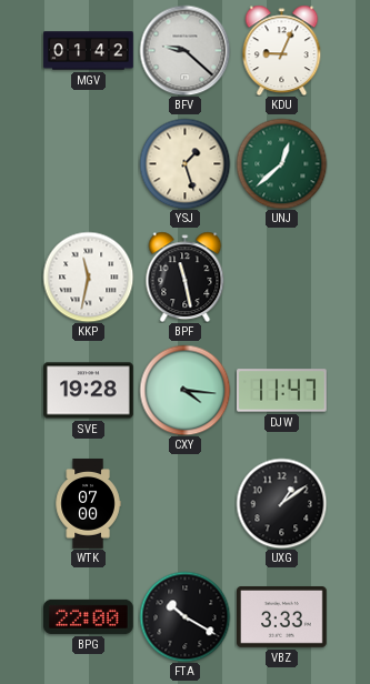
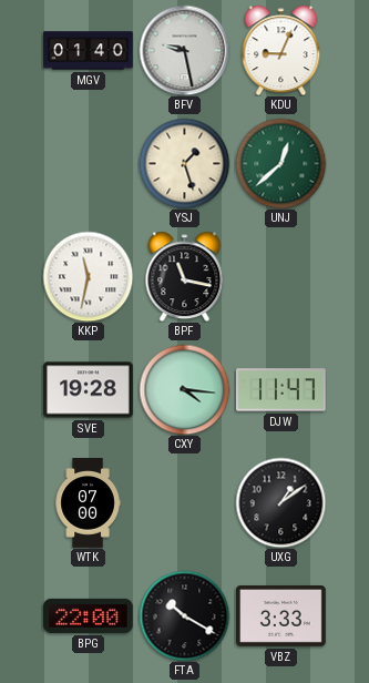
MGV: 01:42 -> 01:40 (89, 51)
BFV: 9:22 -> 9:28 (184, 50)
BPF: 11:28 -> 11:17 (185, 276)
